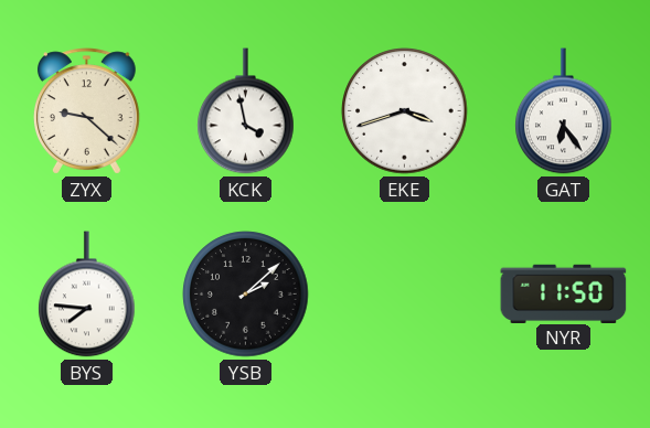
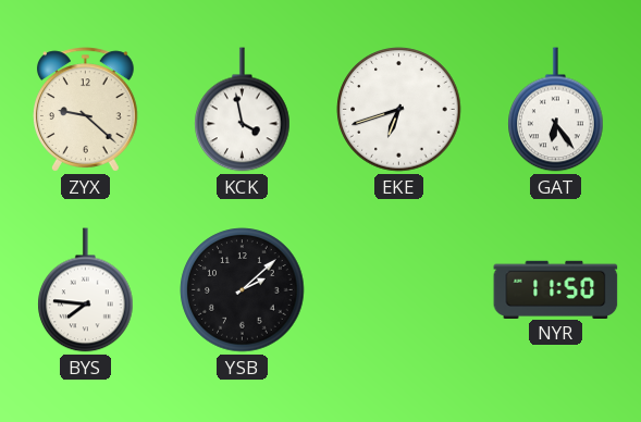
EKE: 3:42 -> 6:42 (399, 110)
